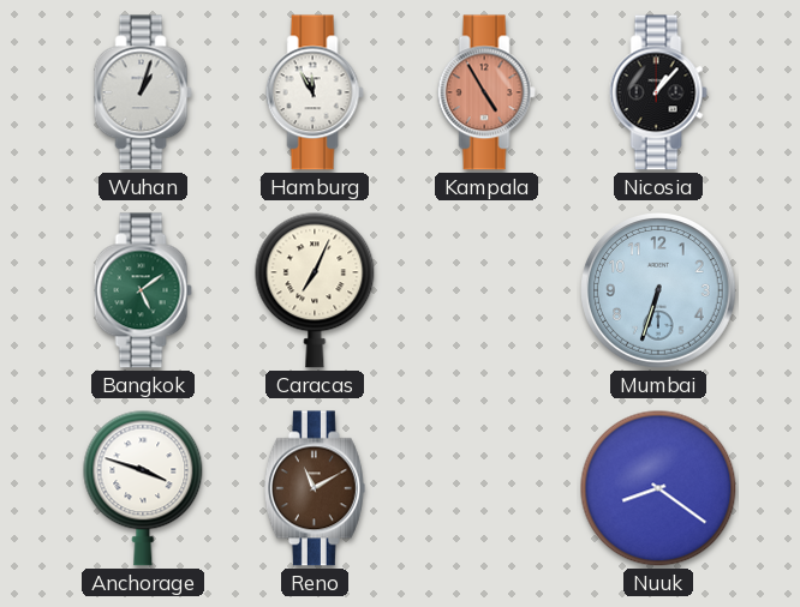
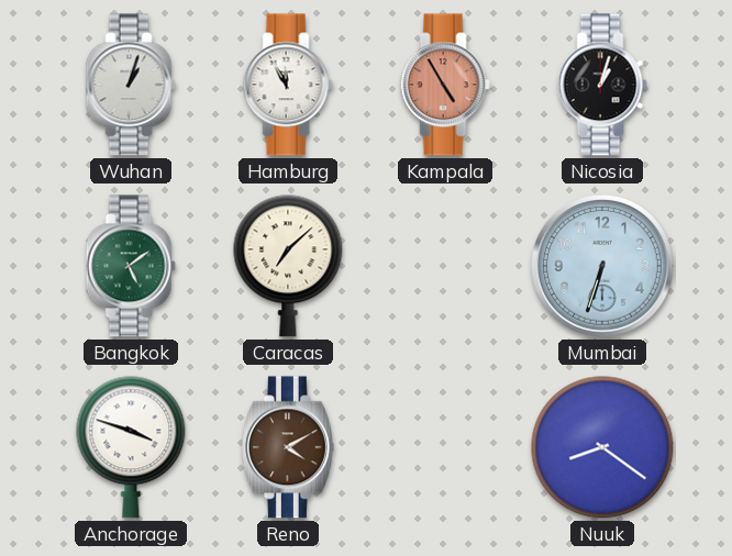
Nicosia: 1:07 -> 1:03 (602, 85)
Caracas: 7:04 -> 7:08 (288, 266)
Reno: 11:10 -> 4:10 (288, 447)
